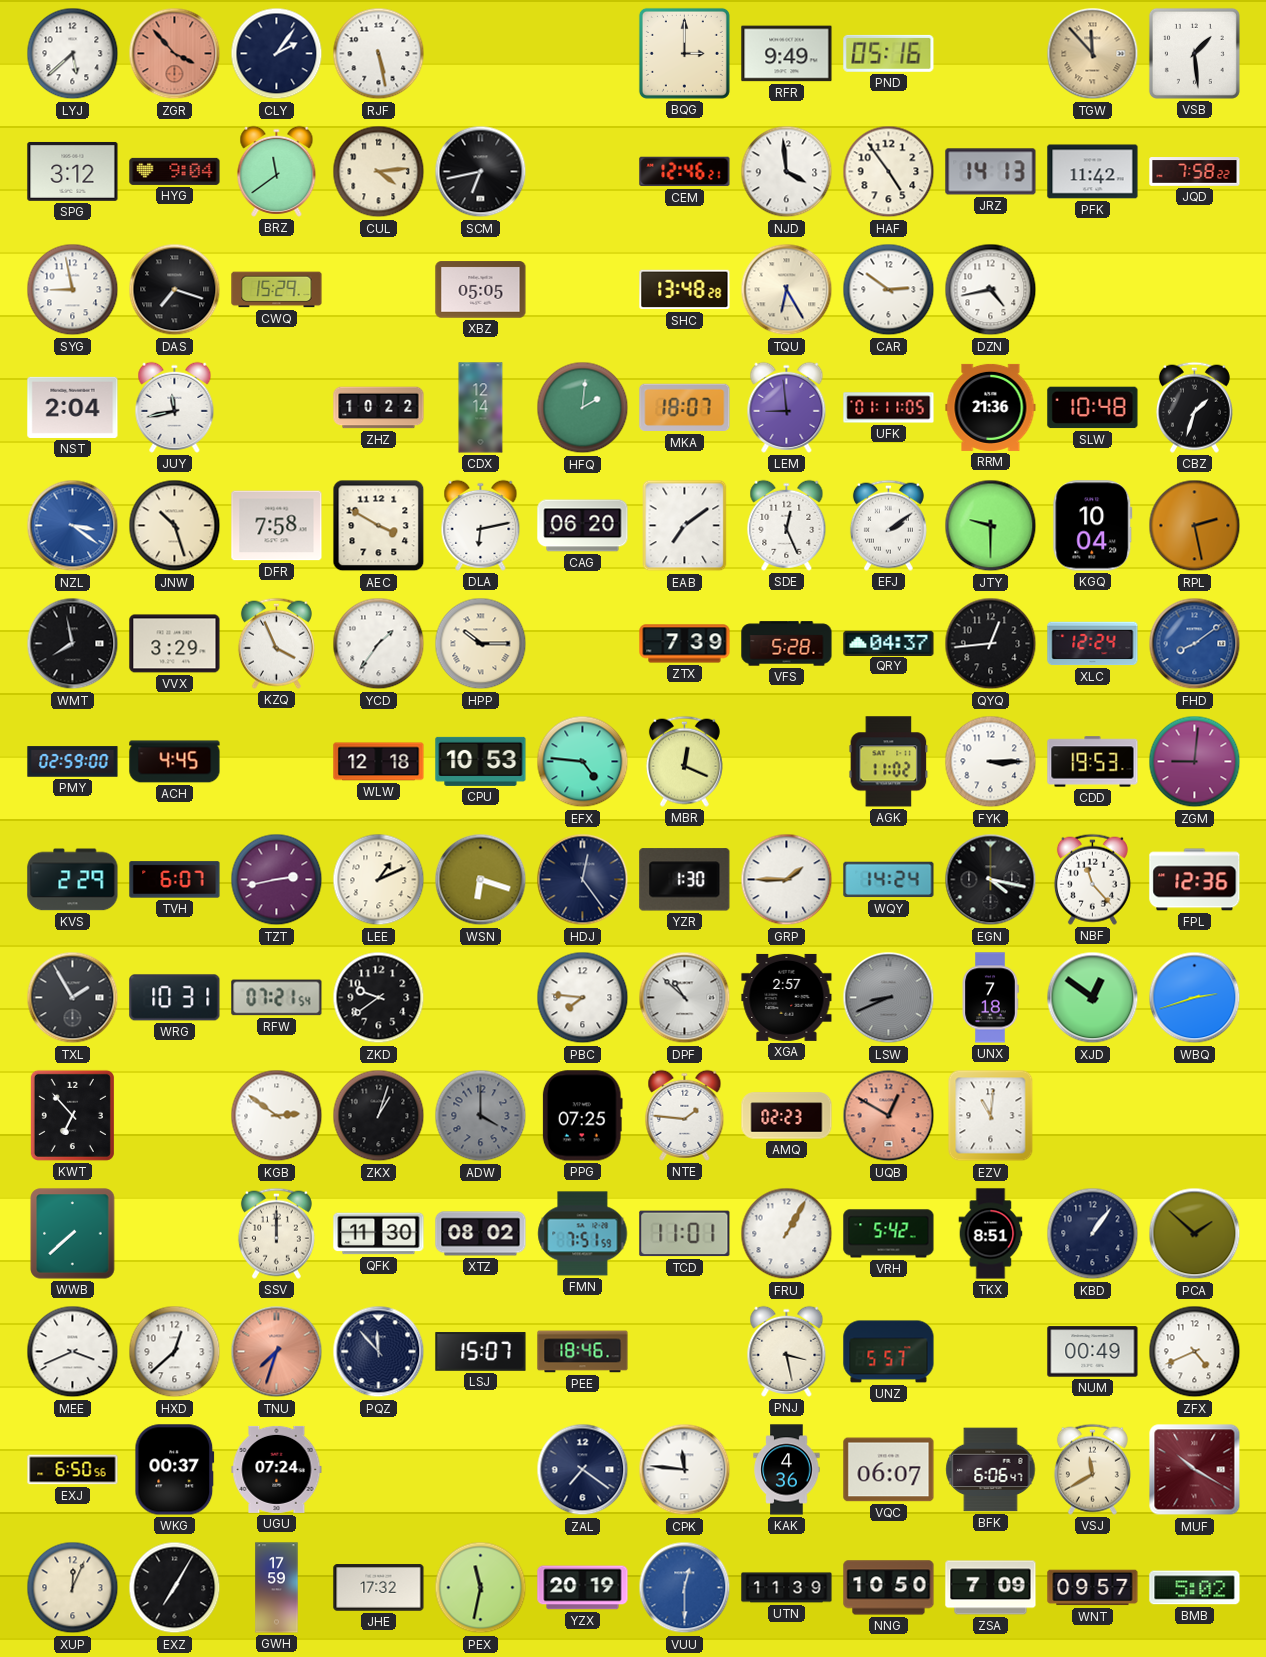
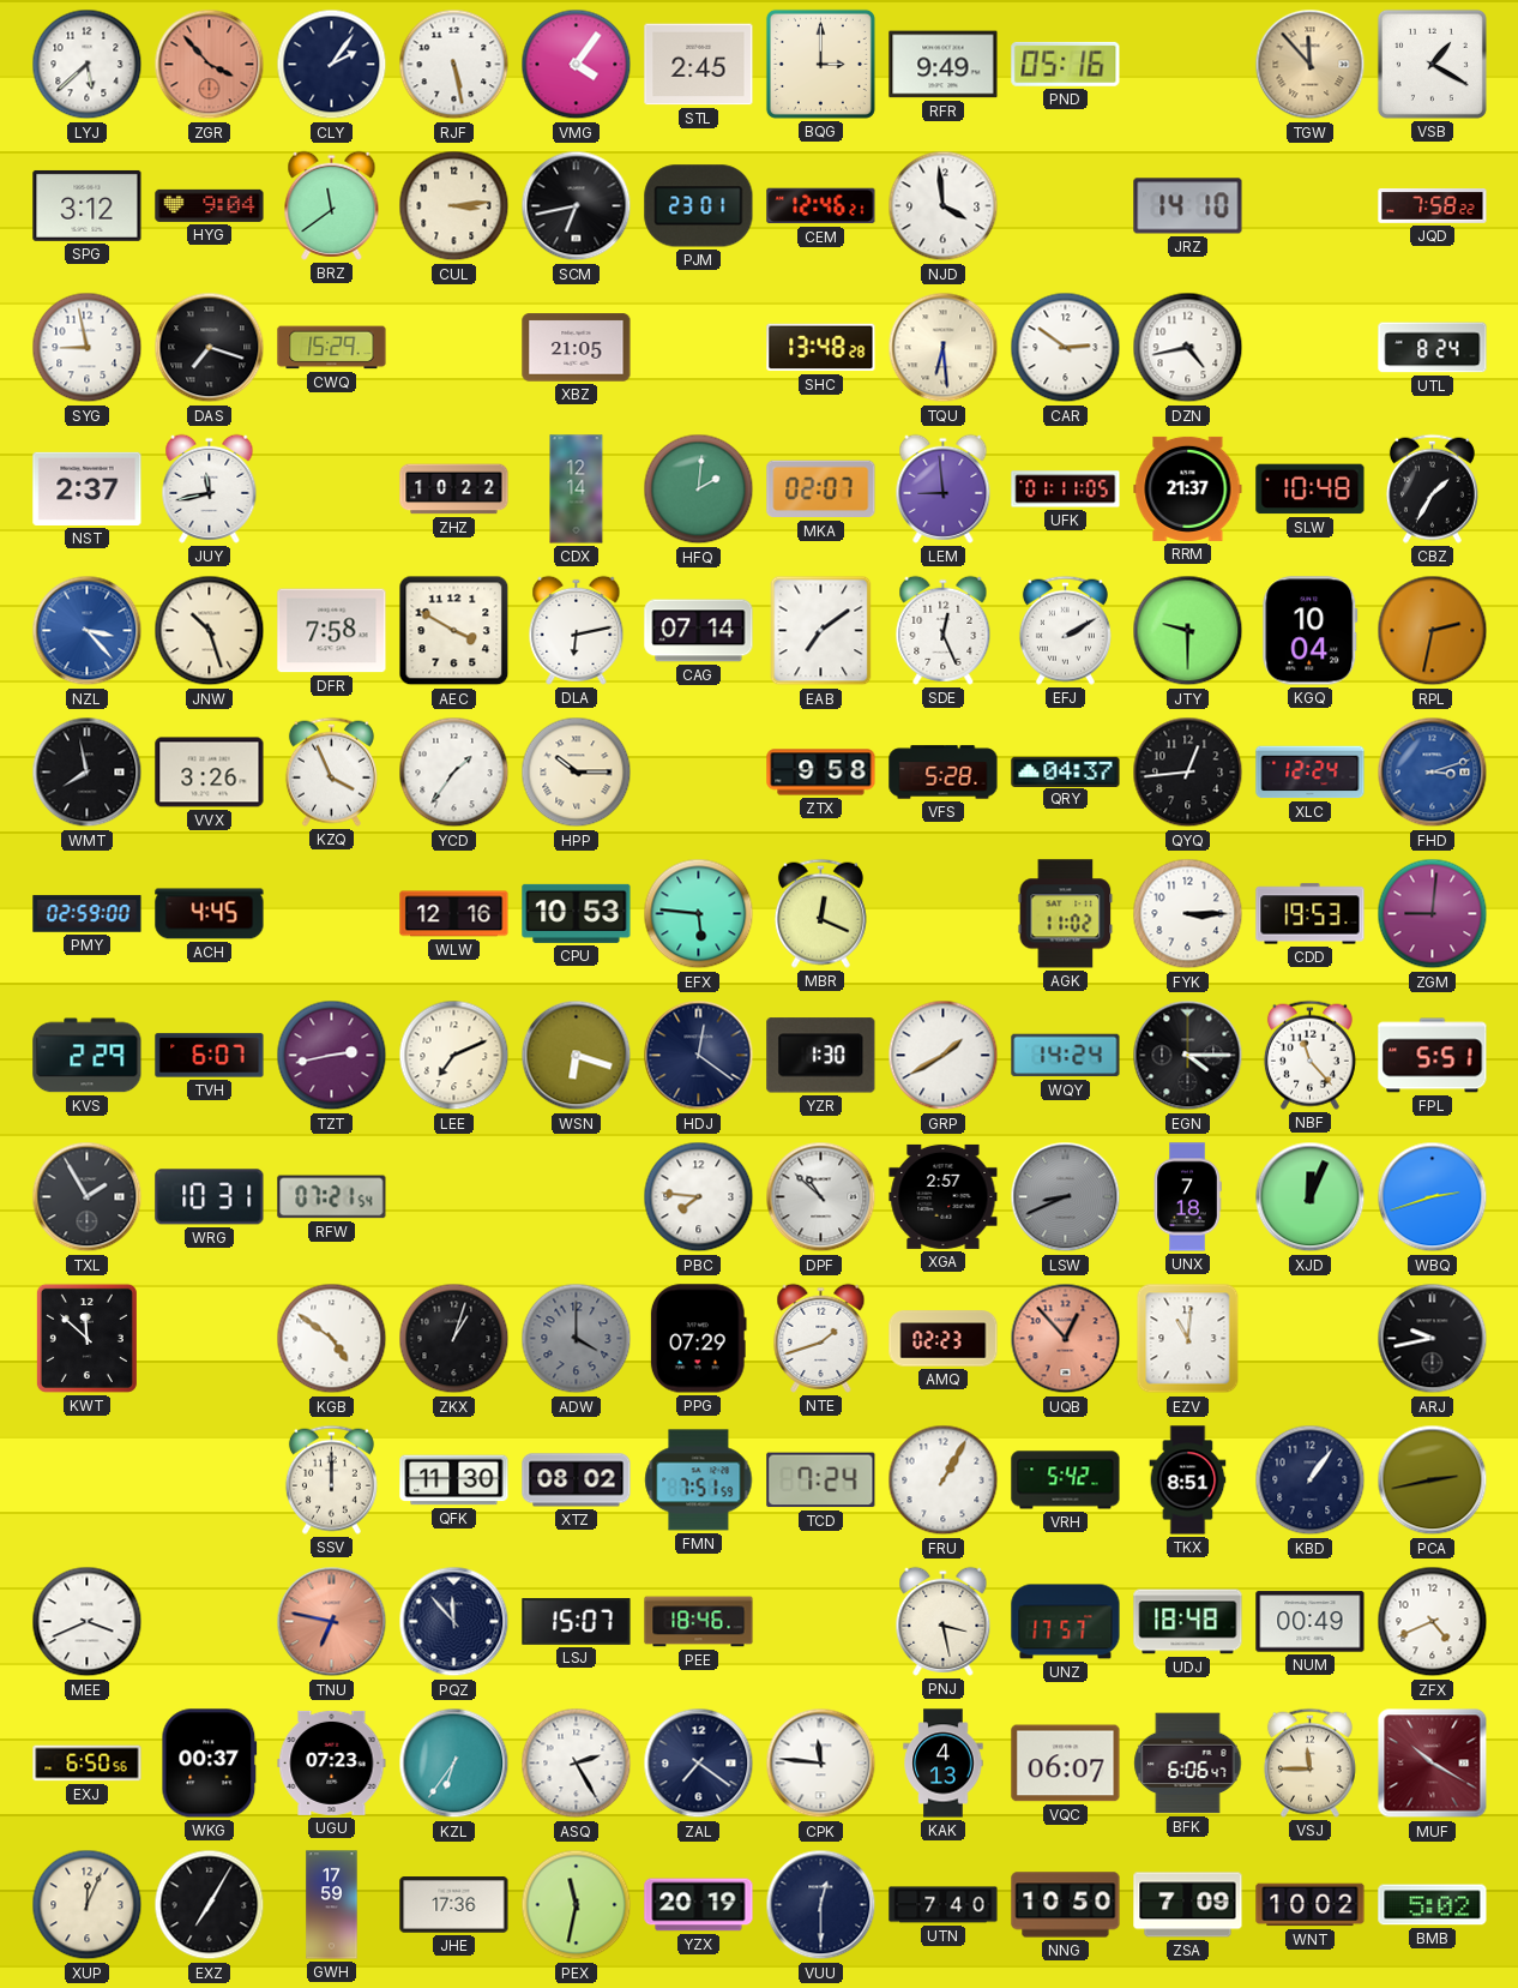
VMG: none -> 4:06 (577, 65)
STL: none -> 2:45 (699, 65)
VSB: 1:29 -> 1:20 (1432, 64)
CUL: 4:14 -> 3:14 (454, 206)
PJM: none -> 23:01 (699, 206)
HAF: 4:54 -> none (889, 172)
JRZ: 14:13 -> 14:10 (1188, 206)
PFK: 11:42 -> none (1093, 172)
XBZ: 05:05 -> 21:05 (577, 348)
TQU: 6:25 -> 6:29 (944, 348)
UTL: none -> 8:24 (1433, 348)
NST: 2:04 -> 2:37 (88, 488)
MKA: 18:07 -> 02:07 (821, 490)
RRM: 21:36 -> 21:37 (1188, 488)
CBZ: 1:33 -> 1:35 (1432, 488)
NZL: 3:21 -> 3:23 (88, 631)
CAG: 06:20 -> 07:14 (699, 631)
EFJ: 2:09 -> 2:10 (1065, 630)
RPL: 2:28 -> 2:32 (1433, 631)
VVX: 3:29 -> 3:26 (210, 773)
ZTX: 7:39 -> 9:58 (821, 773)
FHD: 8:09 -> 3:12 (1433, 773)
WLW: 12:18 -> 12:16 (454, 914)
EFX: 4:46 -> 5:46 (699, 914)
LEE: 1:11 -> 7:11 (454, 1056)
HDJ: 12:24 -> 12:21 (699, 1056)
GRP: 1:45 -> 1:40 (944, 1056)
EGN: 4:17 -> 4:15 (1188, 1056)
FPL: 12:36 -> 5:51 (1433, 1056)
ZKD: 9:39 -> none (379, 998)
XJD: 12:51 -> 12:04 (1311, 1197)
KWT: 6:53 -> 11:52 (86, 1338)
KGB: 2:51 -> 4:51 (332, 1339)
PPG: 07:25 -> 07:29 (698, 1339)
NTE: 1:46 -> 1:42 (821, 1338)
UQB: 12:50 -> 12:53 (1066, 1339)
ARJ: none -> 9:43 (1433, 1339)
WWB: 7:38 -> none (73, 1234)
TCD: 11:01 -> 7:24 (821, 1481)
PCA: 1:52 -> 2:43 (1433, 1481)
HXD: 12:38 -> none (175, 1352)
TNU: 7:33 -> 6:47 (332, 1622)
UNZ: 5:57 -> 17:57 (1066, 1622)
UDJ: none -> 18:48 (1188, 1622)
UGU: 07:24 -> 07:23 (332, 1762)
KZL: none -> 6:36 (454, 1764)
ASQ: none -> 2:25 (577, 1764)
KAK: 4:36 -> 4:13 (944, 1764)
VSJ: 11:40 -> 11:45 (1309, 1762)
JHE: 17:32 -> 17:36 (454, 1905)
VUU dial: blue -> navy (821, 1905)
UTN: 11:39 -> 7:40 (944, 1905)
WNT: 09:57 -> 10:02 (1311, 1905)
